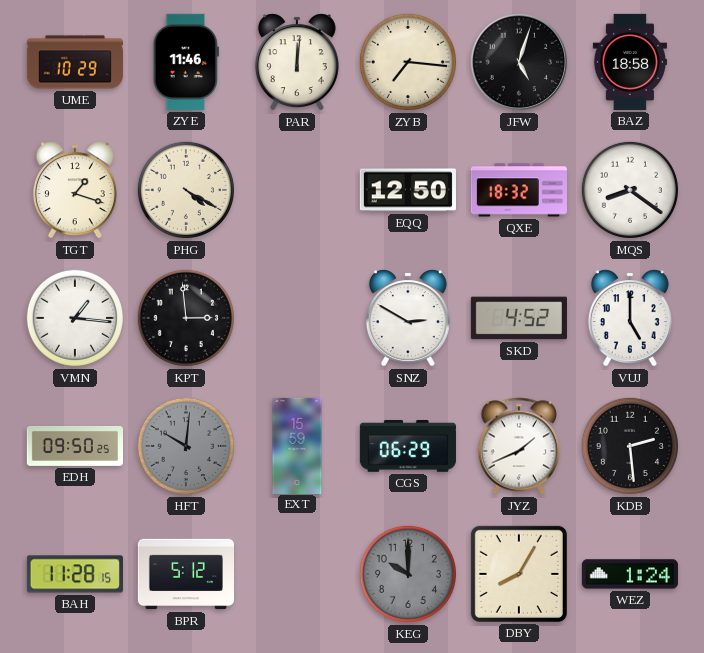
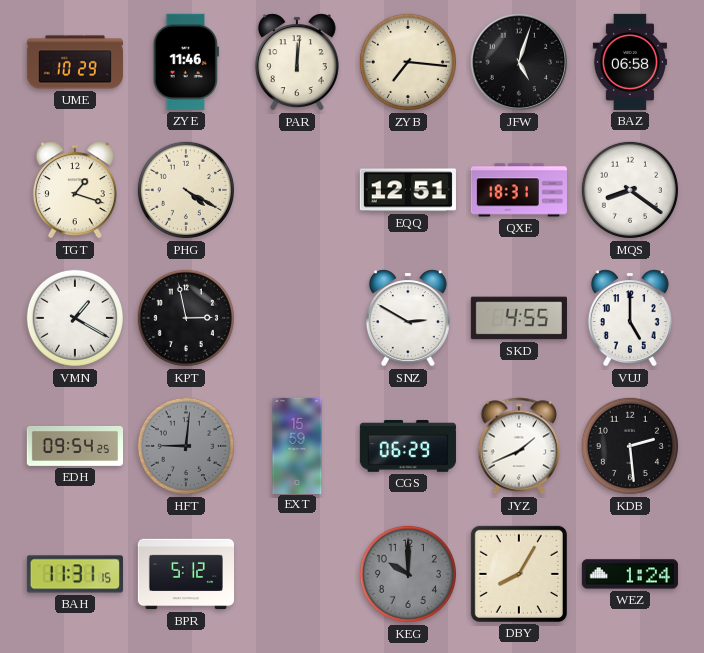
BAZ: 18:58 -> 06:58 (629, 62)
EQQ: 12:50 -> 12:51 (408, 190)
QXE: 18:32 -> 18:31 (519, 190)
VMN: 1:16 -> 1:20 (75, 318)
KPT: 2:59 -> 2:58 (186, 318)
SKD: 4:52 -> 4:55 (519, 318)
EDH: 09:50 -> 09:54 (74, 447)
HFT: 10:01 -> 9:01 (186, 446)
BAH: 11:28 -> 11:31 (75, 574)
